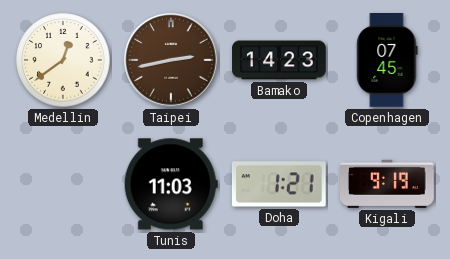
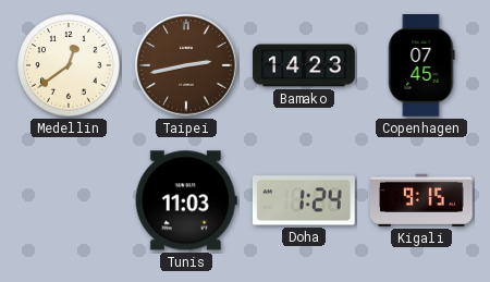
Doha: 1:21 -> 1:24 (304, 200)
Kigali: 9:19 -> 9:15 (422, 200)
